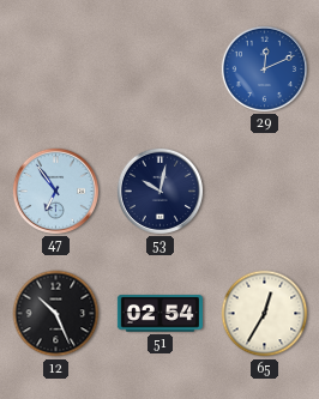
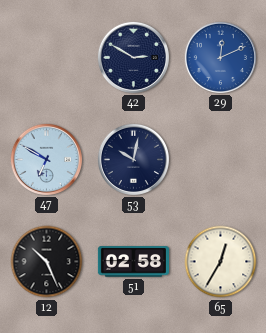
42: none -> 2:50 (133, 57)
47: 6:54 -> 6:50 (46, 159)
51: 02:54 -> 02:58 (133, 262)
